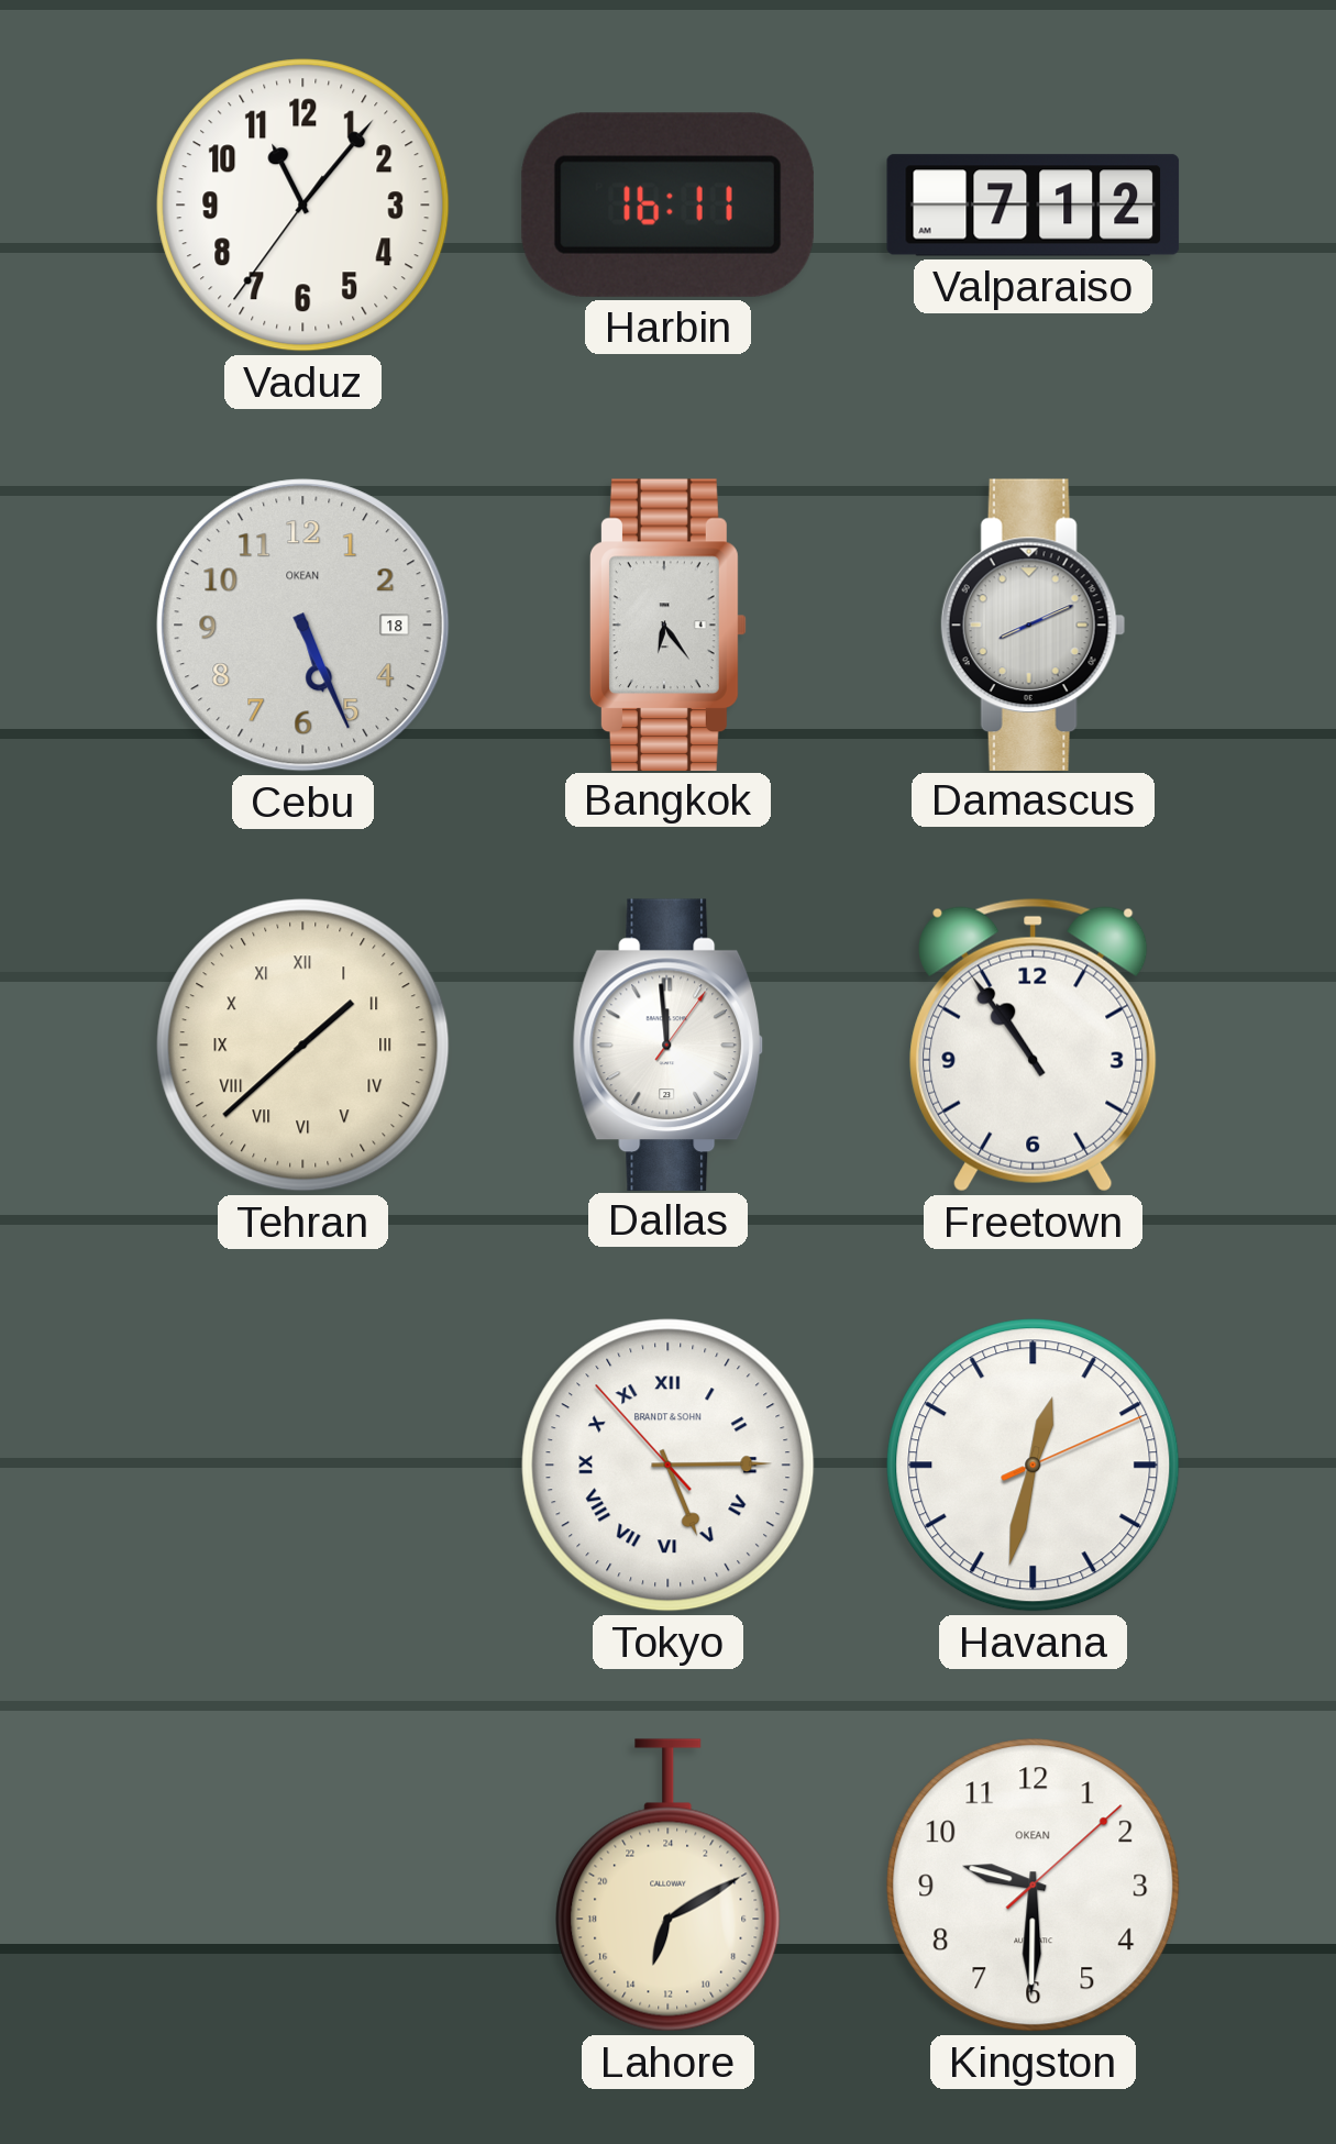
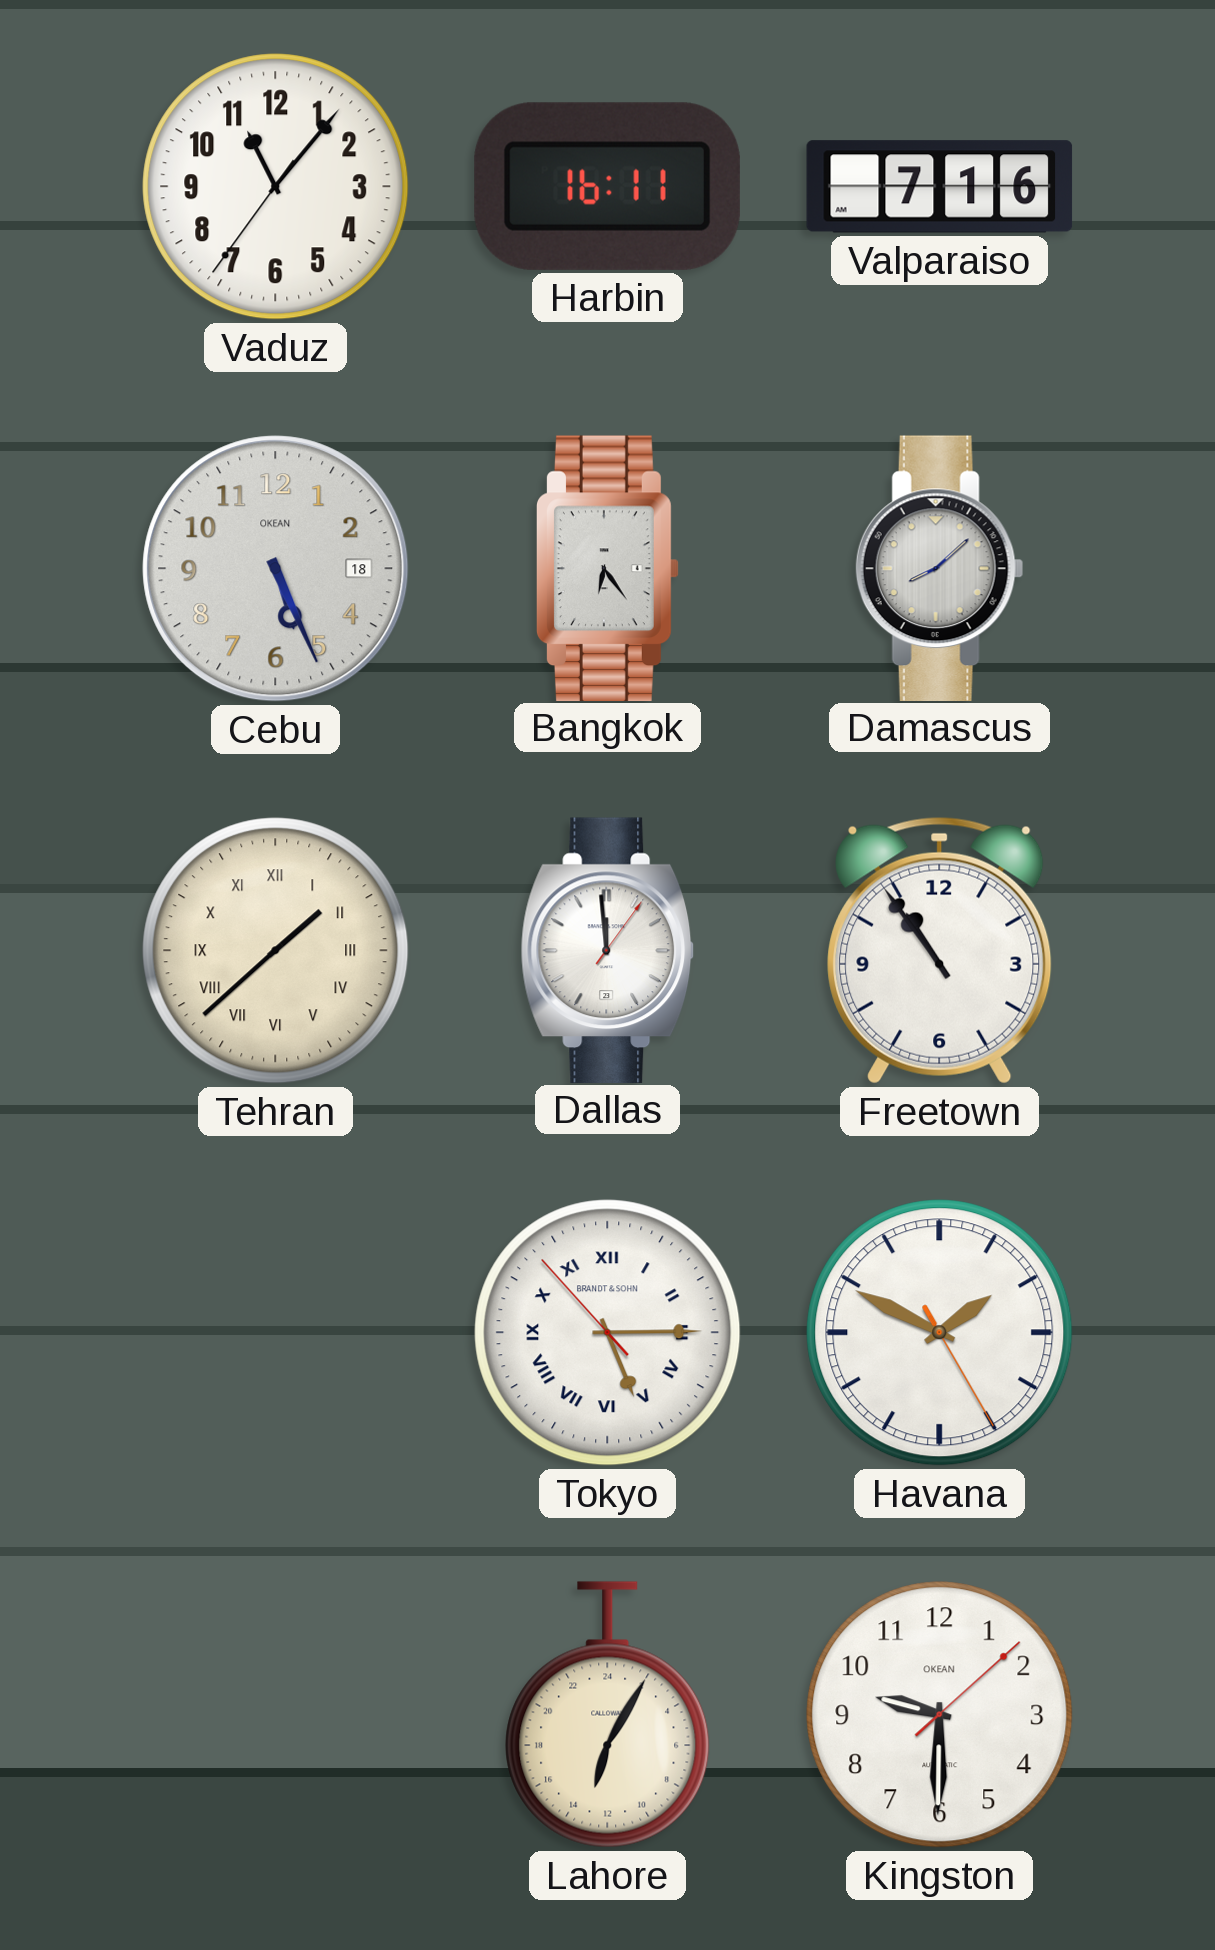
Valparaiso: 7:12 -> 7:16 (940, 187)
Damascus: 8:11 -> 8:08 (939, 568)
Havana: 12:32 -> 1:49 (940, 1333)
Lahore: 13:10 -> 13:05 (608, 1715)
